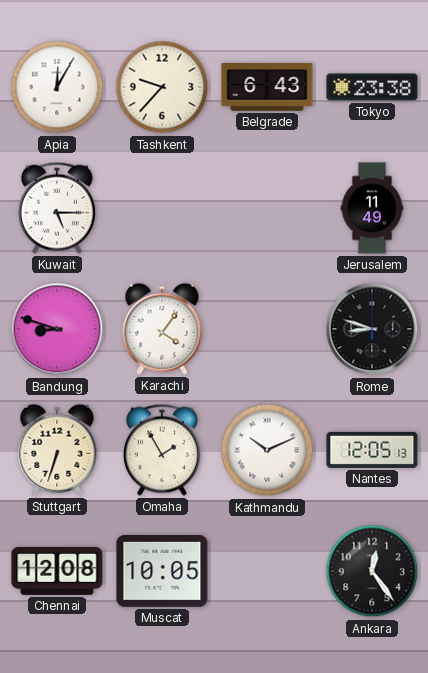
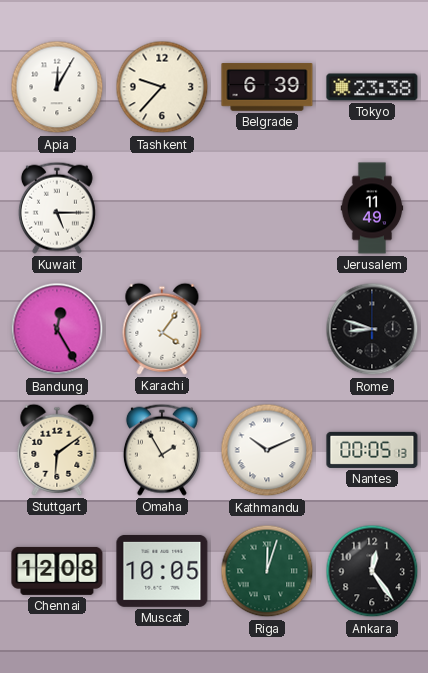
Belgrade: 6:43 -> 6:39 (267, 87)
Bandung: 8:48 -> 12:25 (57, 329)
Stuttgart: 6:33 -> 6:09 (57, 450)
Nantes: 12:05 -> 00:05 (372, 450)
Riga: none -> 12:03 (267, 571)
